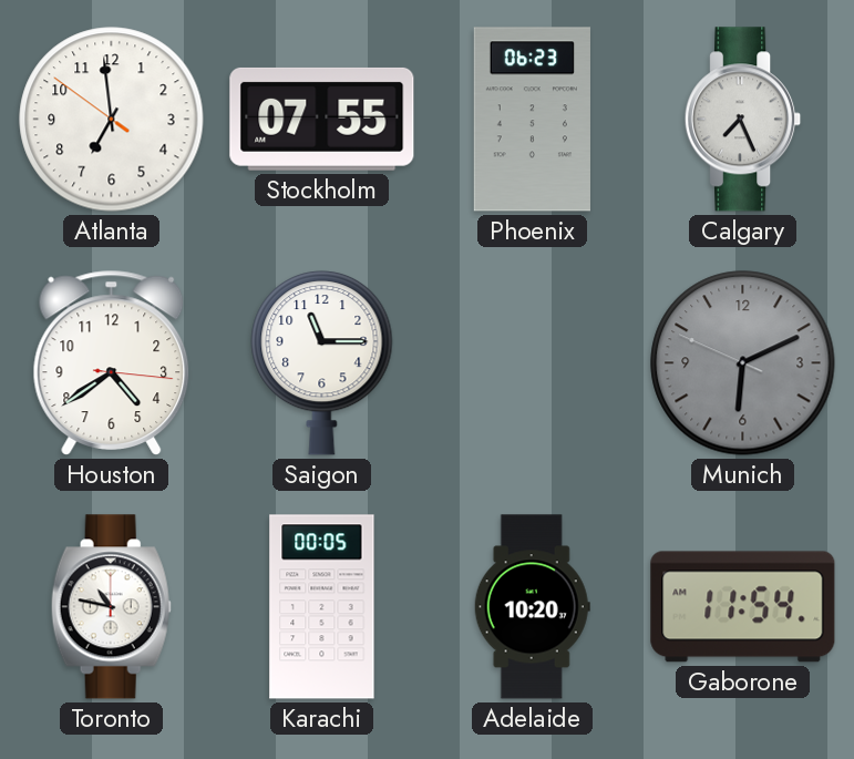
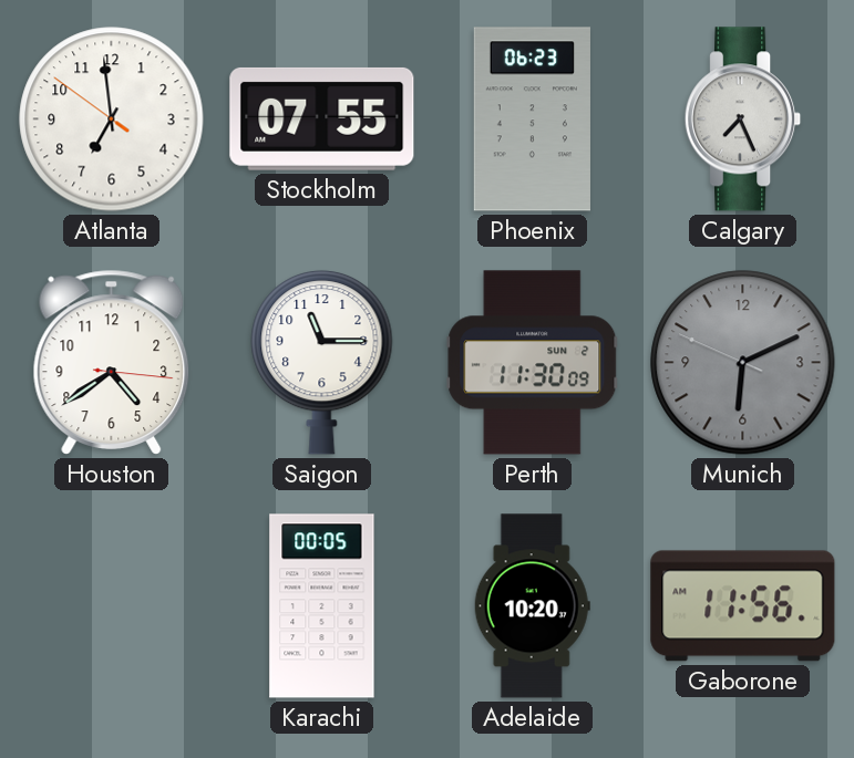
Perth: none -> 11:30 (533, 363)
Toronto: 10:47 -> none (111, 607)
Gaborone: 11:54 -> 11:56 (743, 606)
